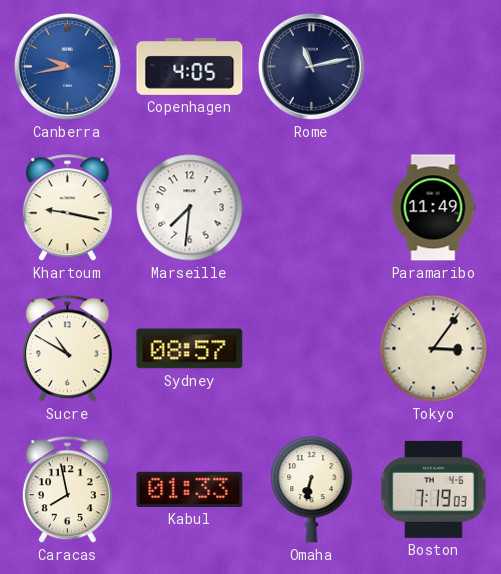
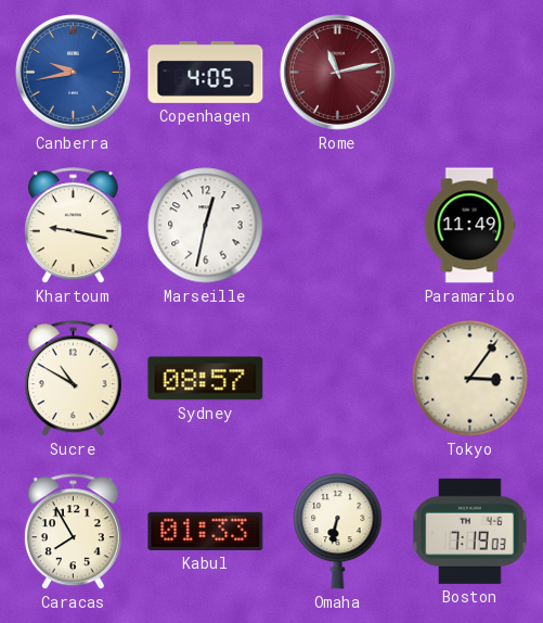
Rome dial: navy -> burgundy (337, 72)
Marseille: 7:31 -> 12:32 (206, 226)
Caracas: 7:58 -> 7:55 (73, 532)
